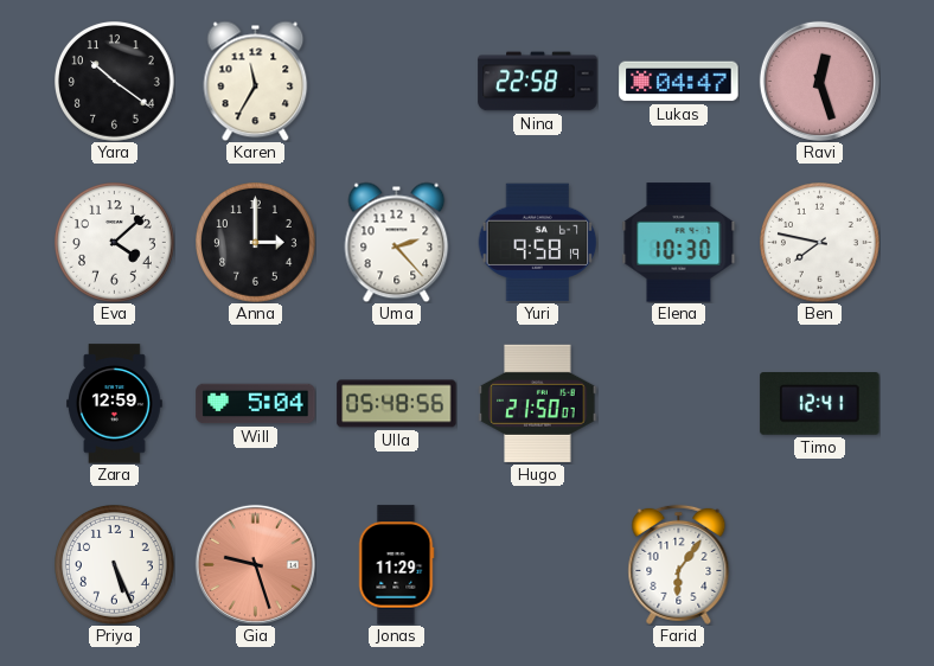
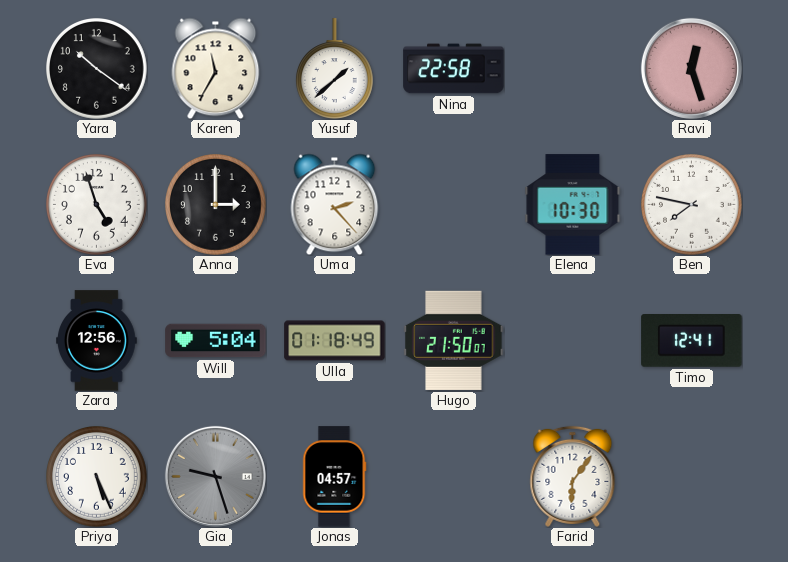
Yusuf: none -> 1:38 (334, 69)
Lukas: 04:47 -> none (679, 82)
Eva: 4:08 -> 4:57 (97, 205)
Yuri: 9:58 -> none (537, 243)
Zara: 12:59 -> 12:56 (97, 341)
Ulla: 05:48 -> 01:18 (335, 341)
Gia dial: salmon -> grey (215, 476)
Jonas: 11:29 -> 04:57 (335, 477)
